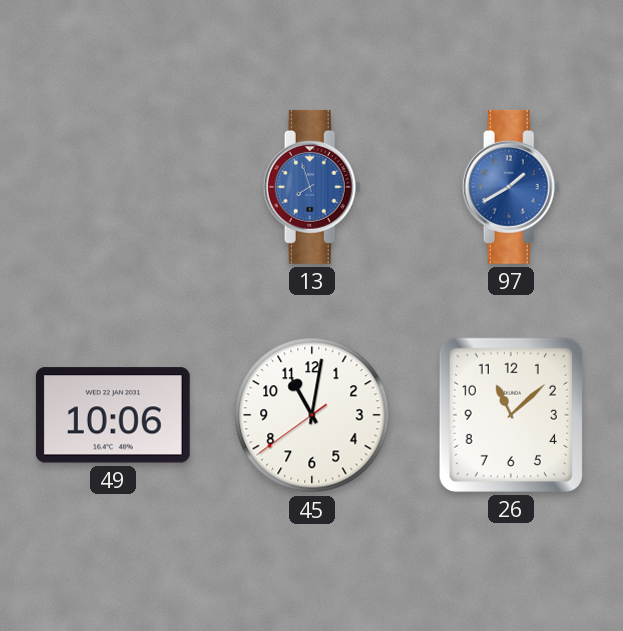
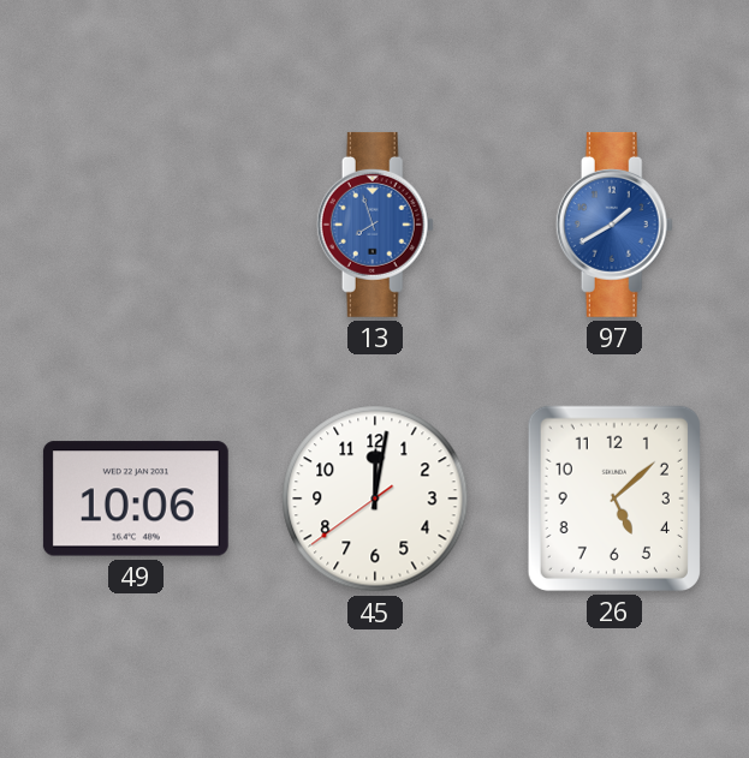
45: 11:01 -> 12:01 (375, 499)
26: 11:08 -> 5:08 (614, 499)
